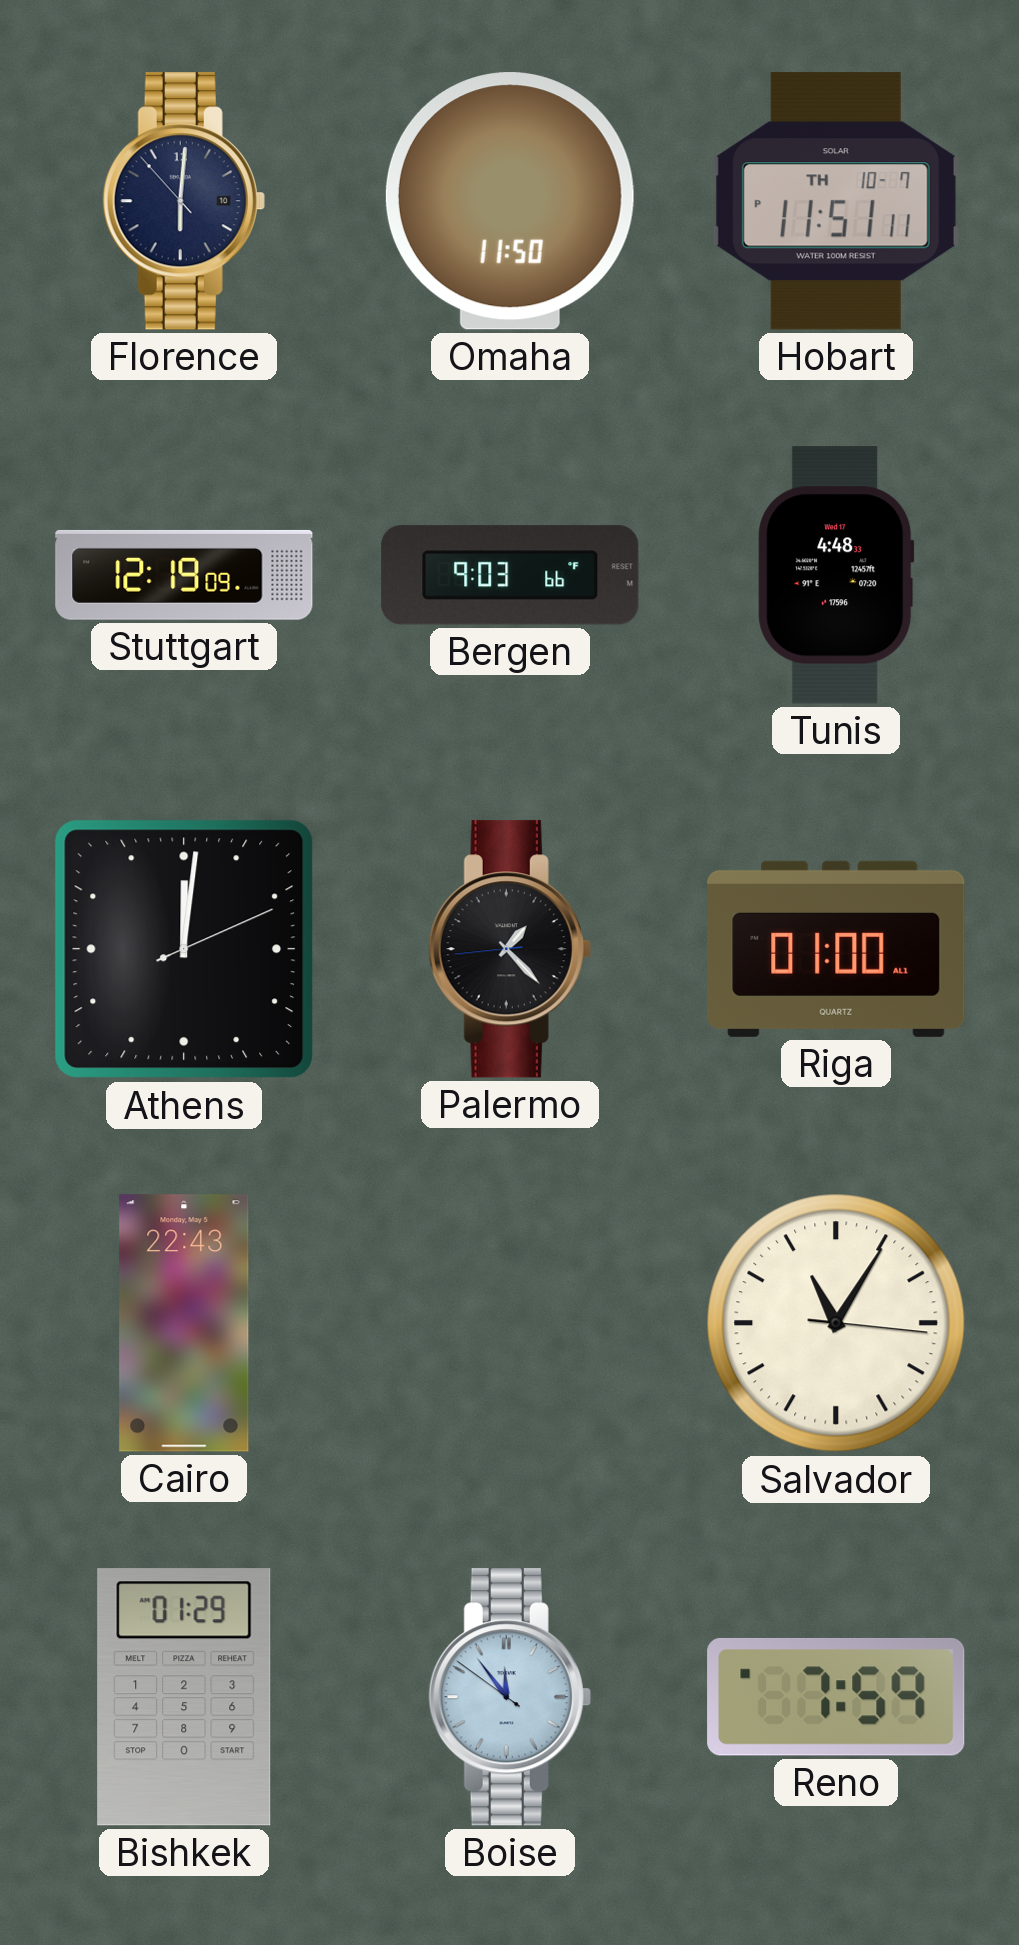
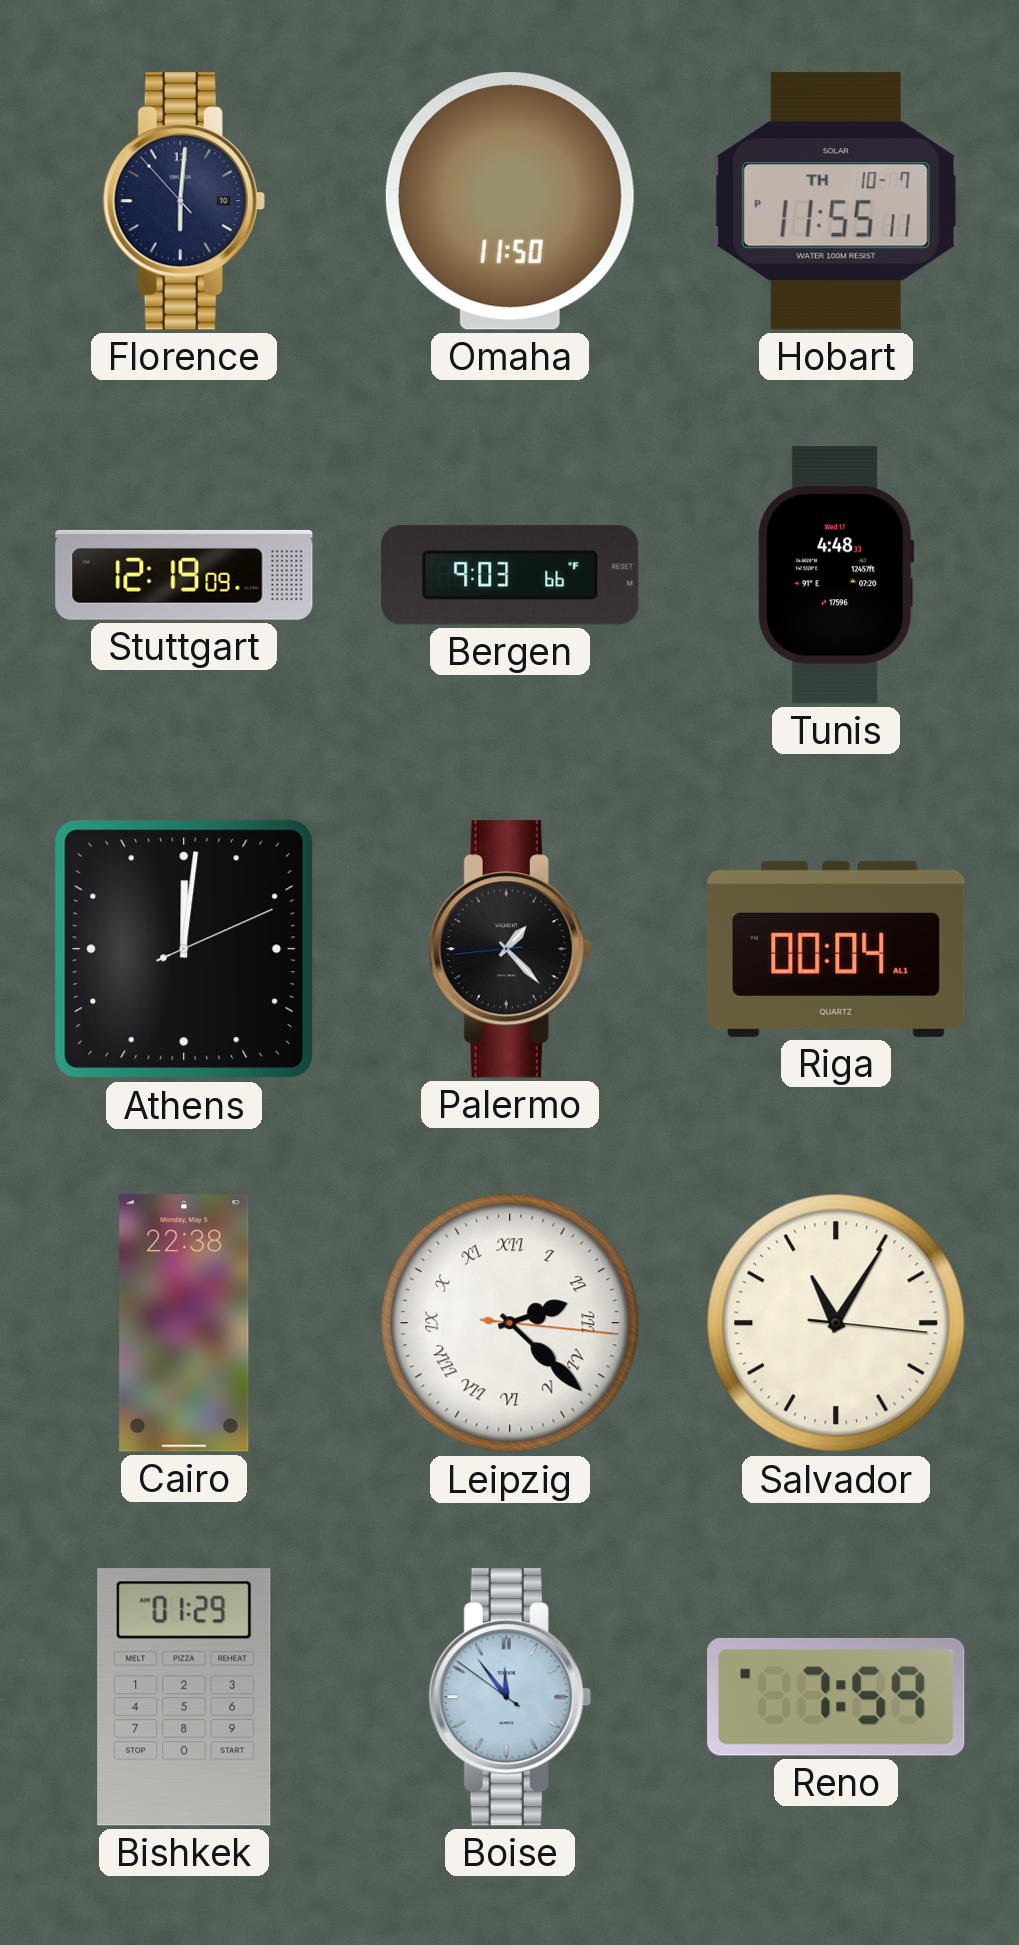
Hobart: 11:51 -> 11:55 (836, 201)
Riga: 01:00 -> 00:04 (836, 949)
Cairo: 22:43 -> 22:38 (184, 1323)
Leipzig: none -> 2:22 (510, 1323)
